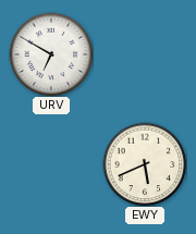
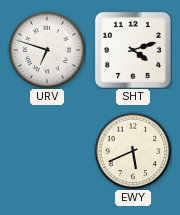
URV: 6:50 -> 6:48 (47, 50)
SHT: none -> 4:12 (133, 50)
